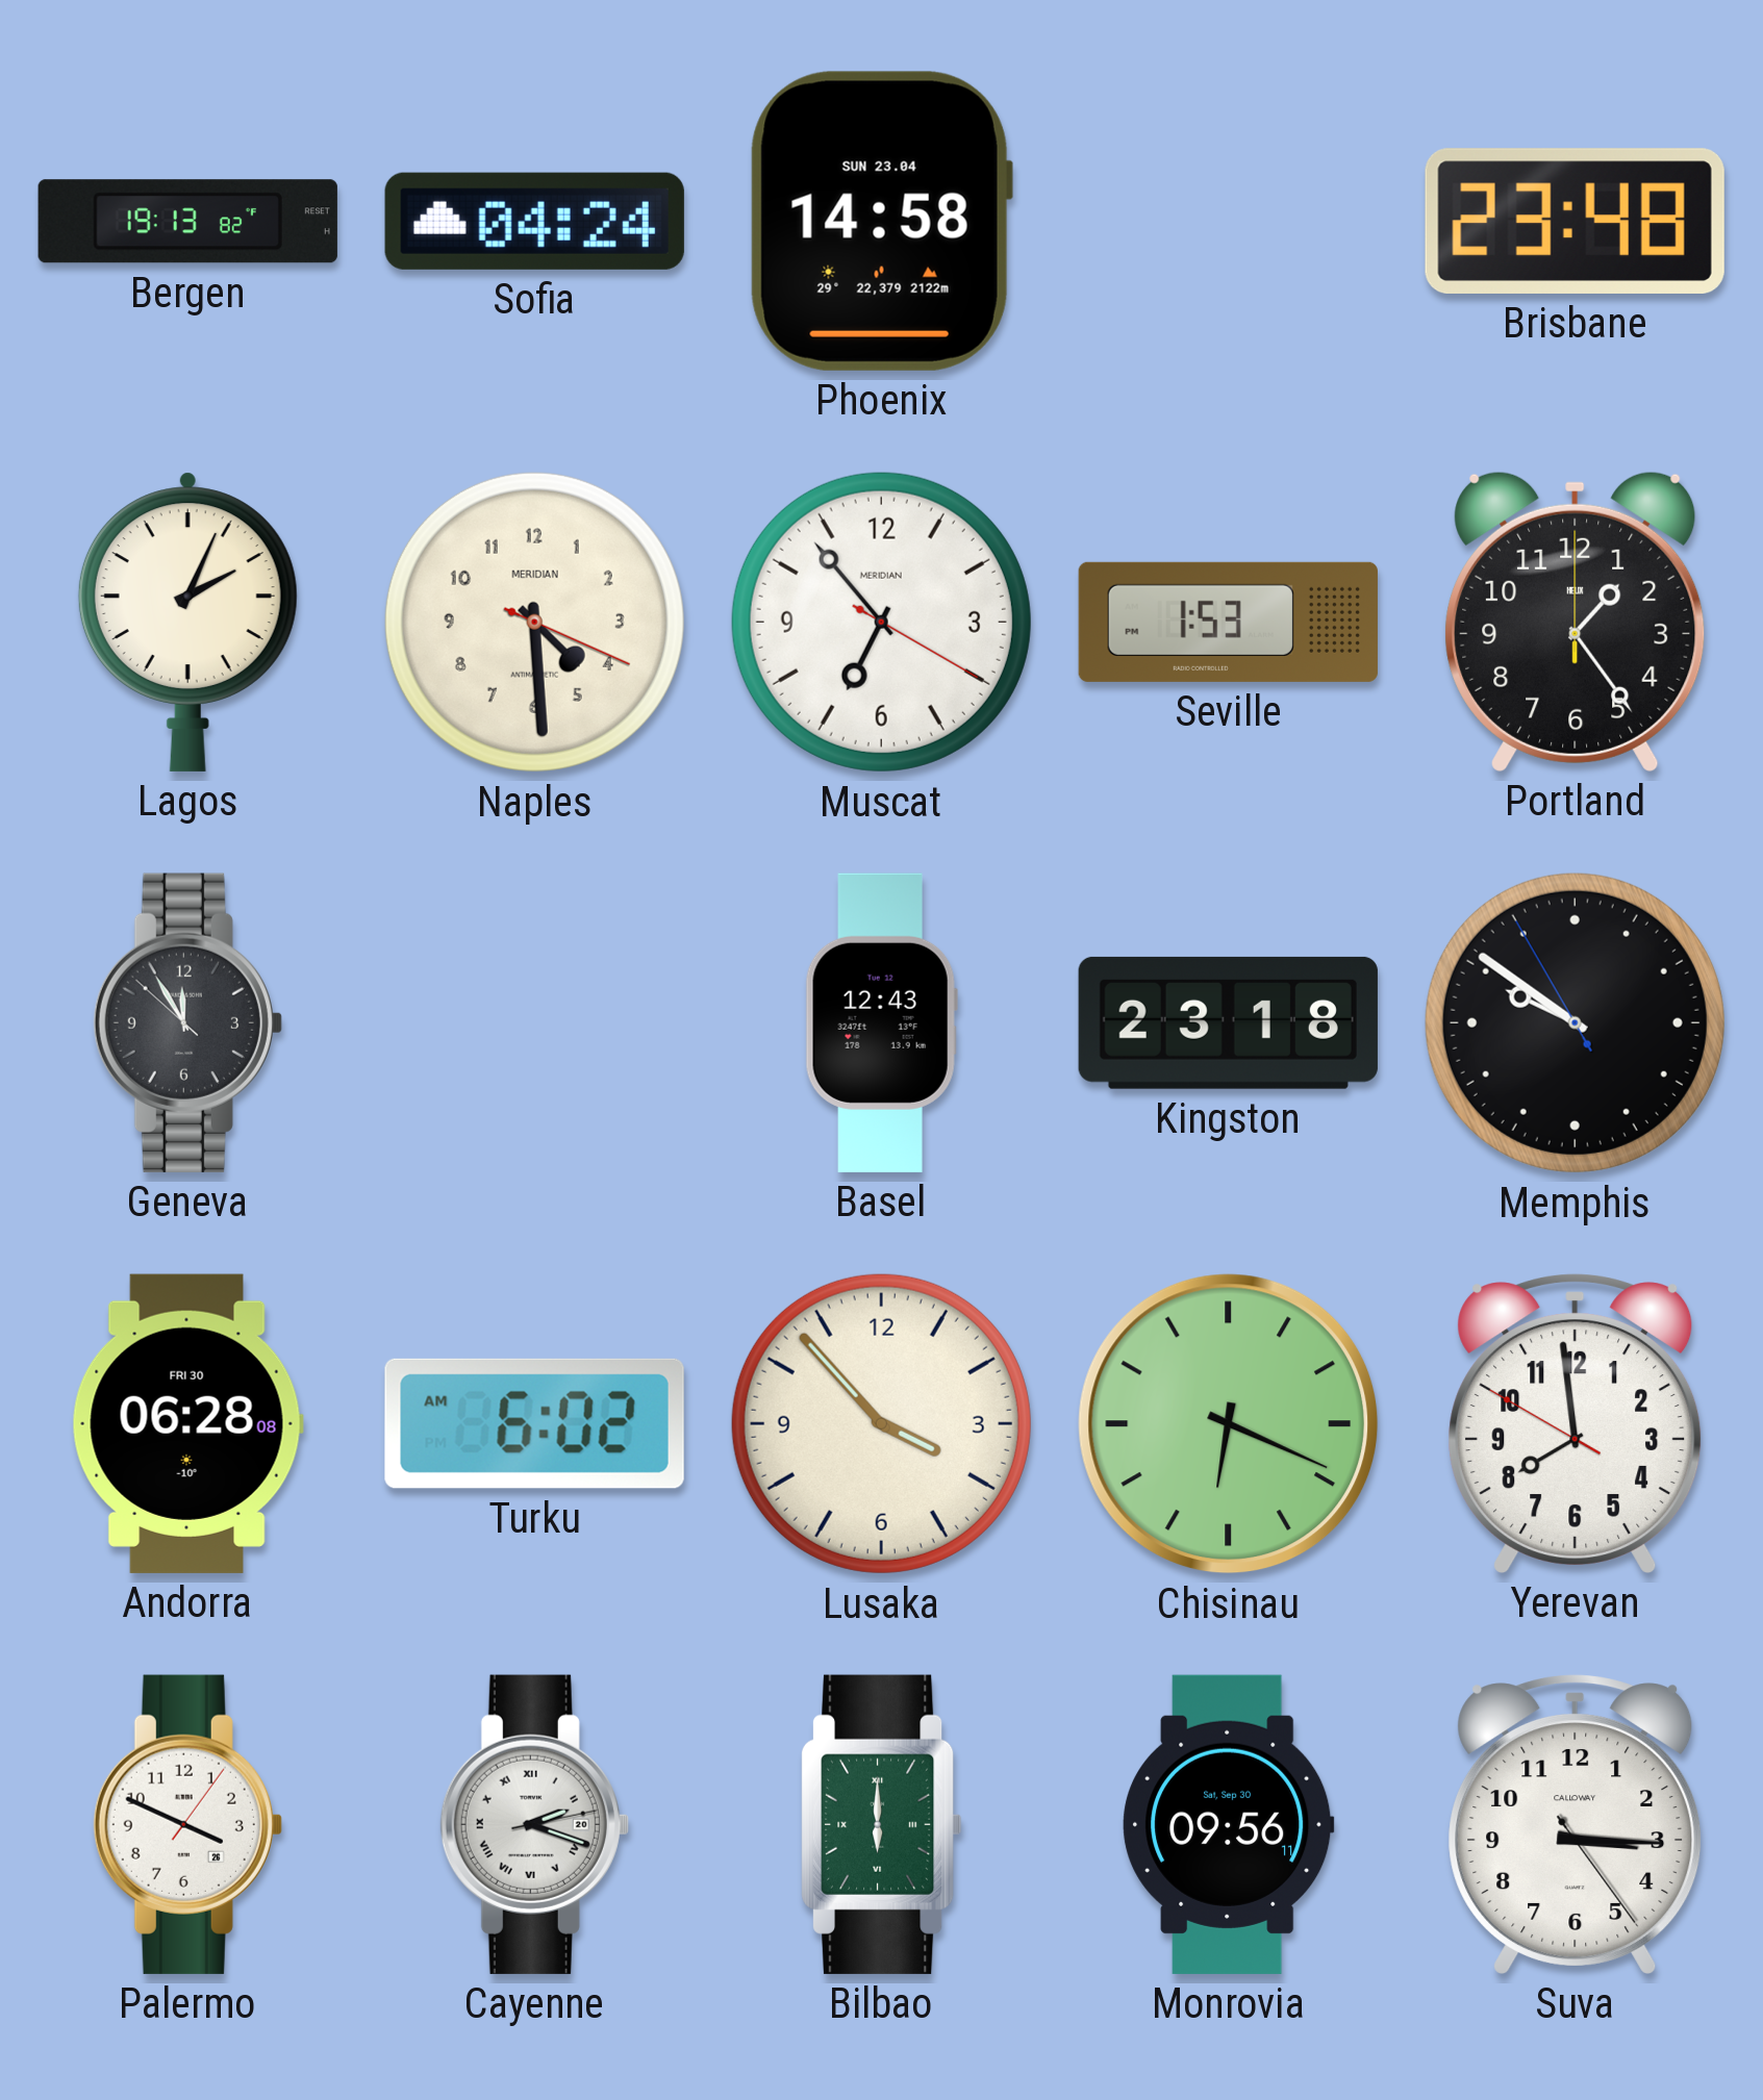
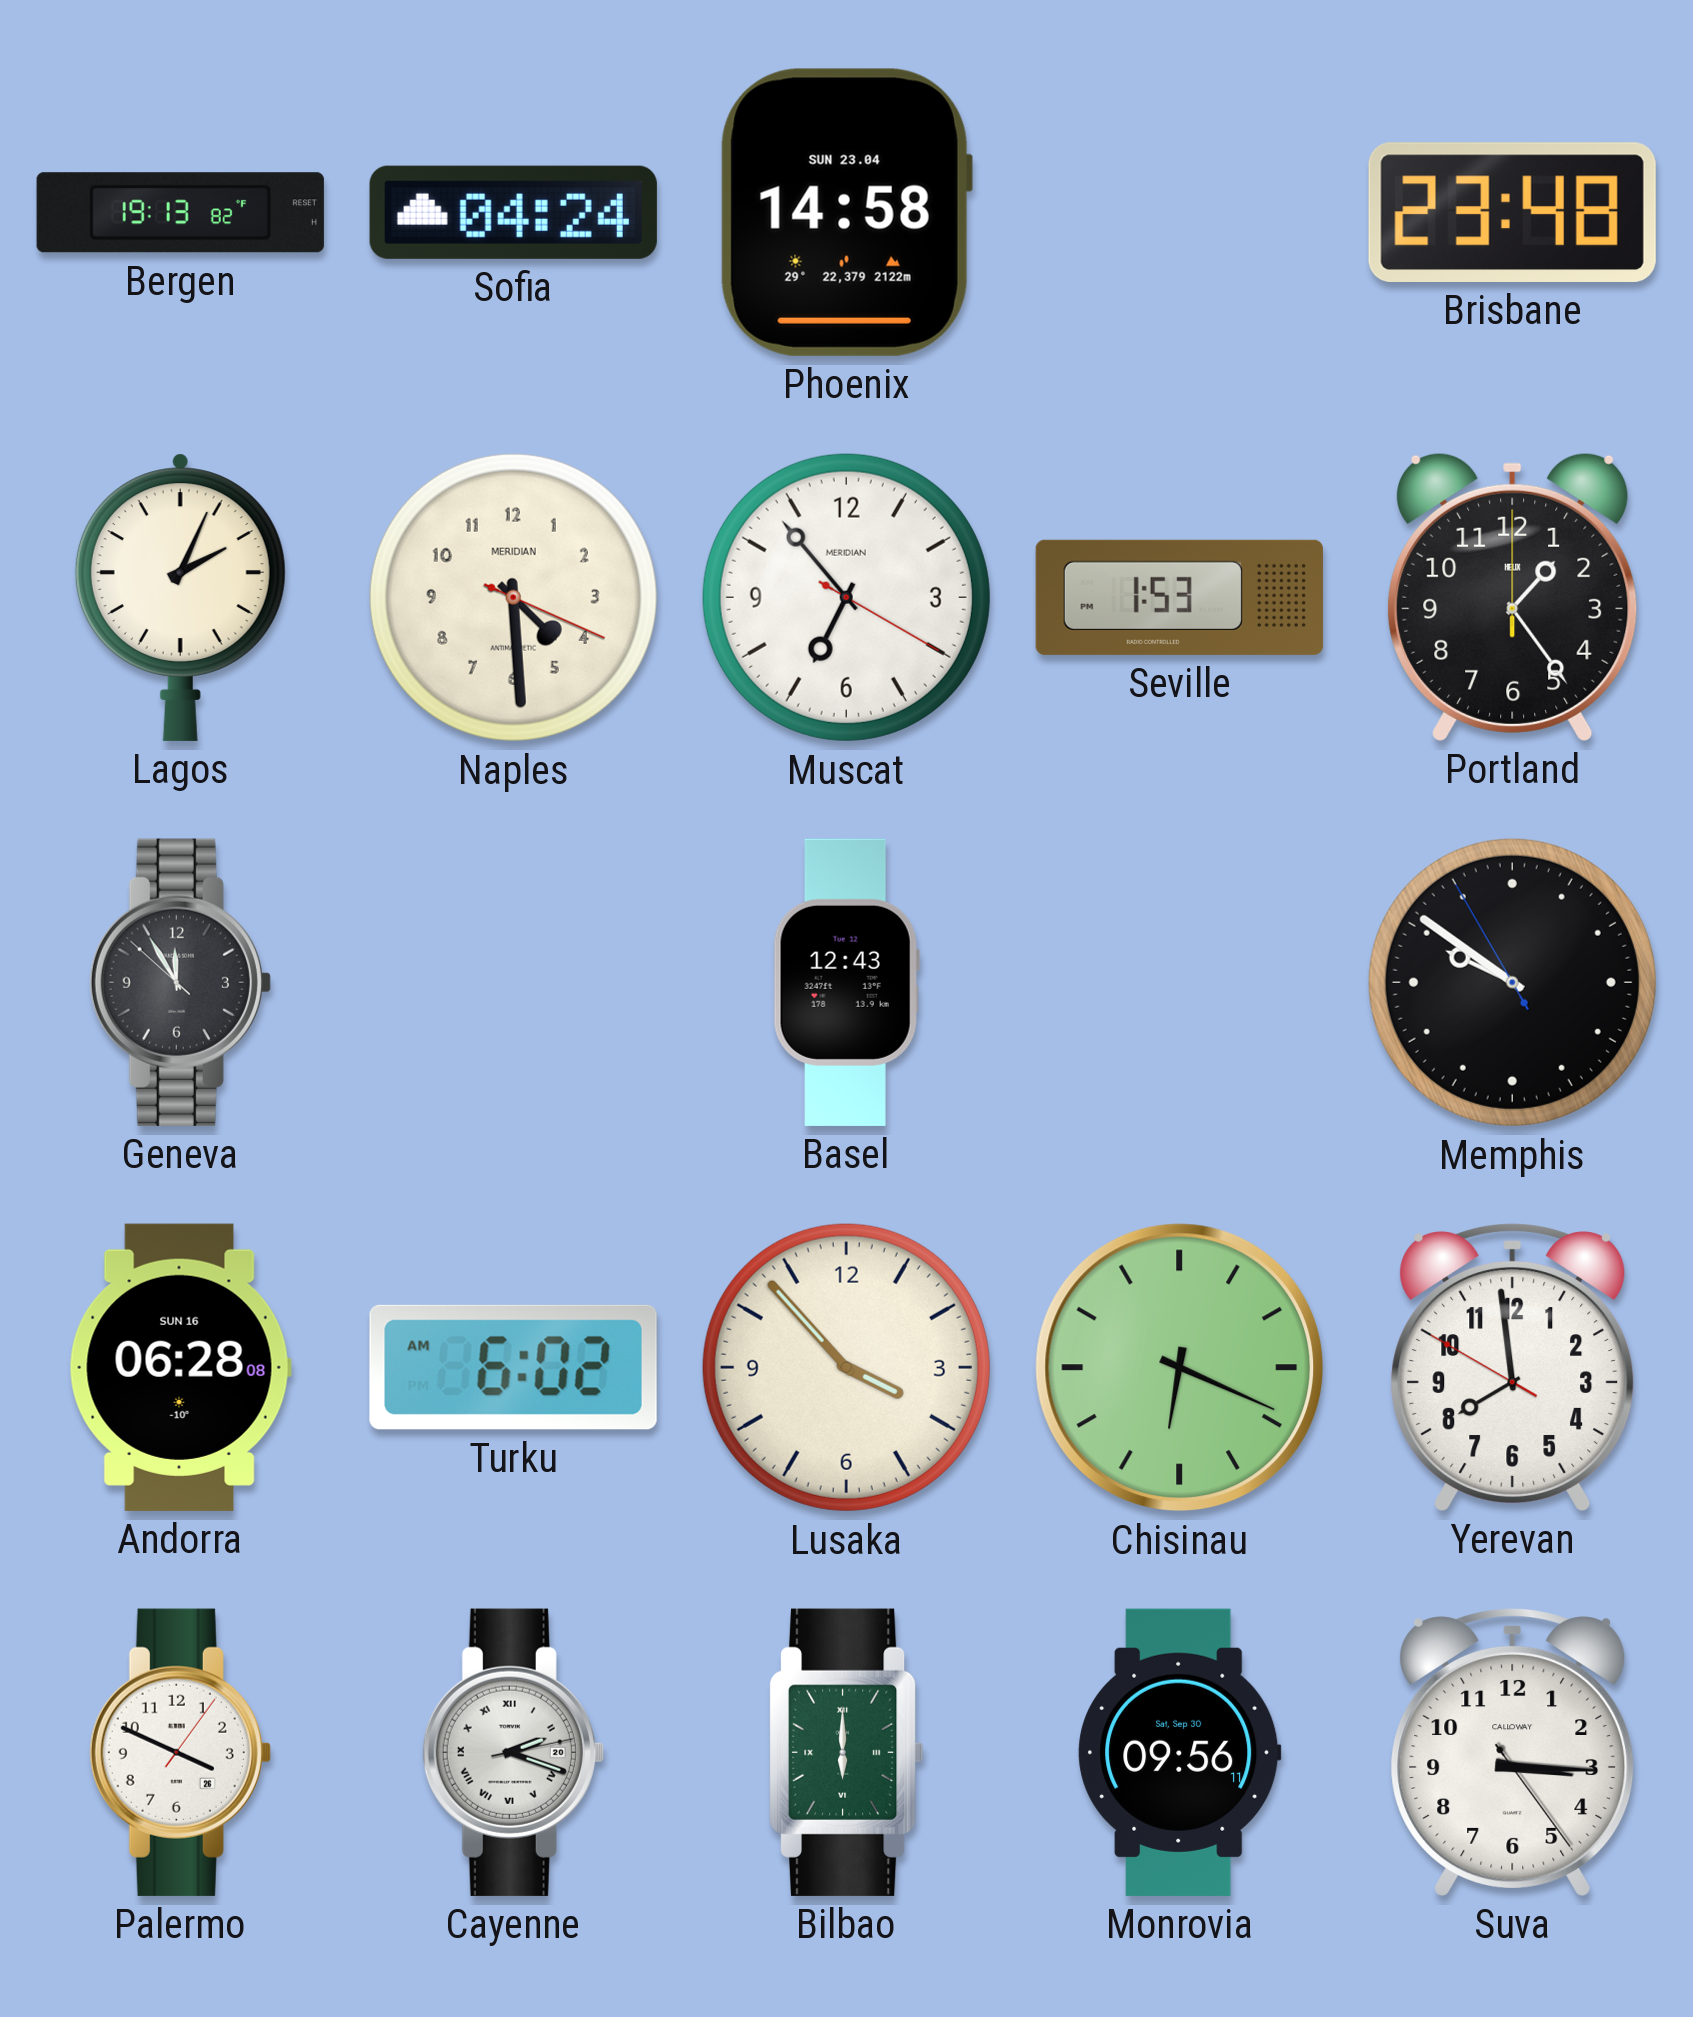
Kingston: 23:18 -> none (1228, 1022)
Andorra date: FRI 30 -> SUN 16 (180, 1367)
